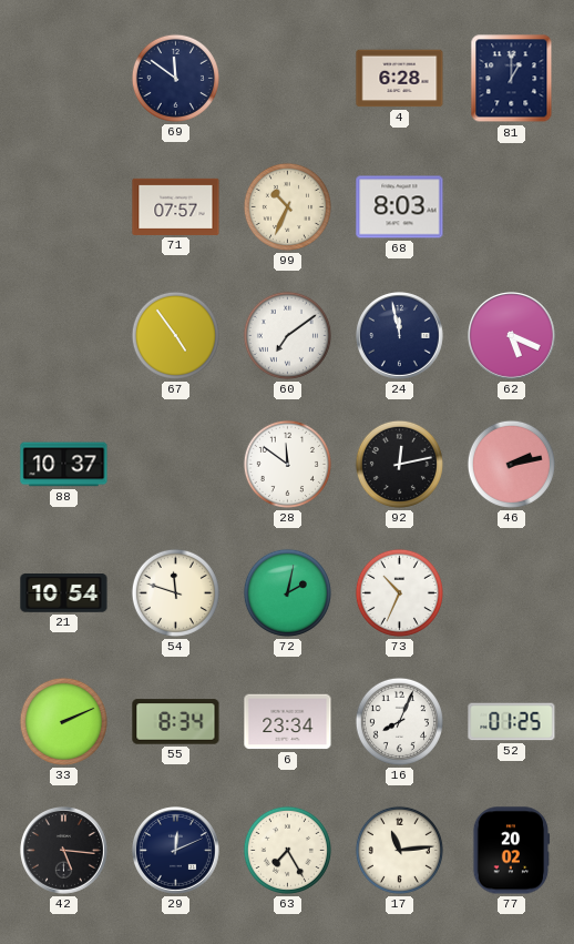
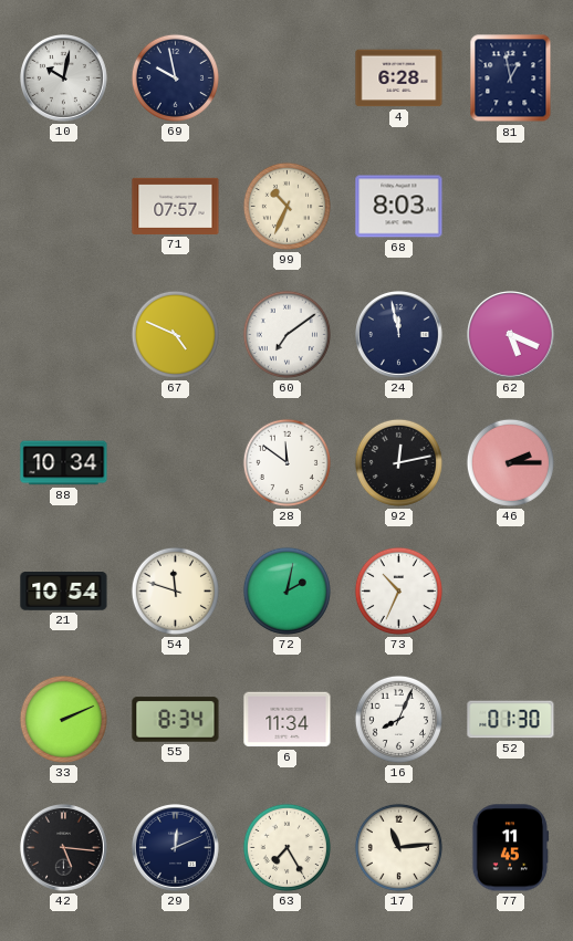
10: none -> 10:02 (64, 79)
69: 11:51 -> 9:58 (175, 77)
81: 1:00 -> 12:58 (511, 79)
67: 4:54 -> 4:49 (175, 334)
88: 10:37 -> 10:34 (64, 463)
46: 2:13 -> 2:15 (510, 462)
6: 23:34 -> 11:34 (288, 720)
52: 01:25 -> 01:30 (511, 720)
77: 20:02 -> 11:45 (511, 848)
